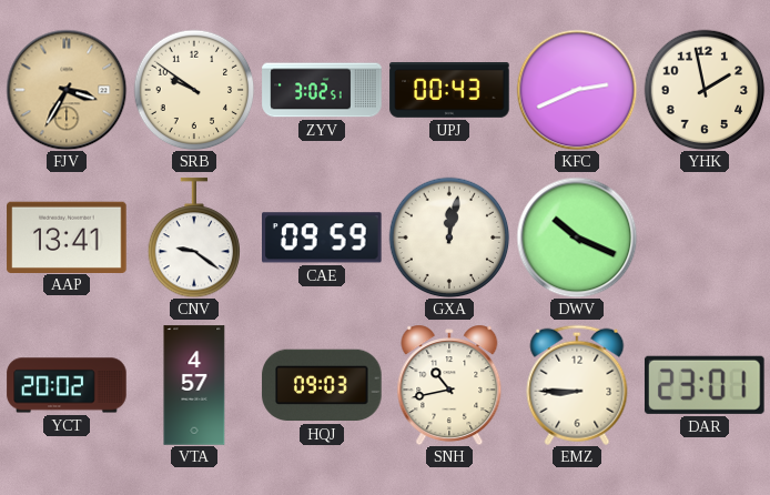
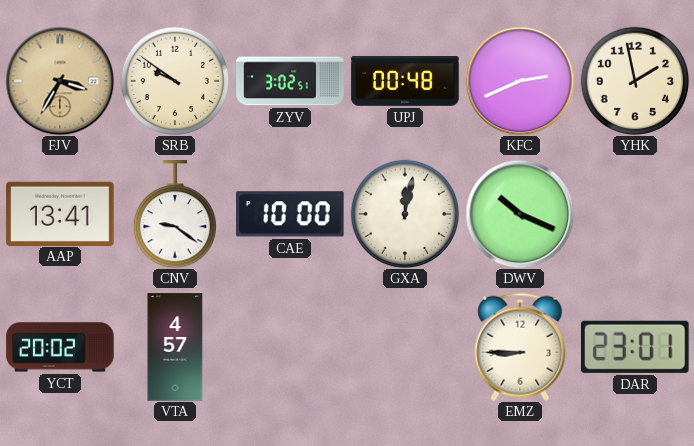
UPJ: 00:43 -> 00:48 (405, 82)
CAE: 09:59 -> 10:00 (291, 214)
HQJ: 09:03 -> none (322, 385)
SNH: 10:43 -> none (449, 385)
